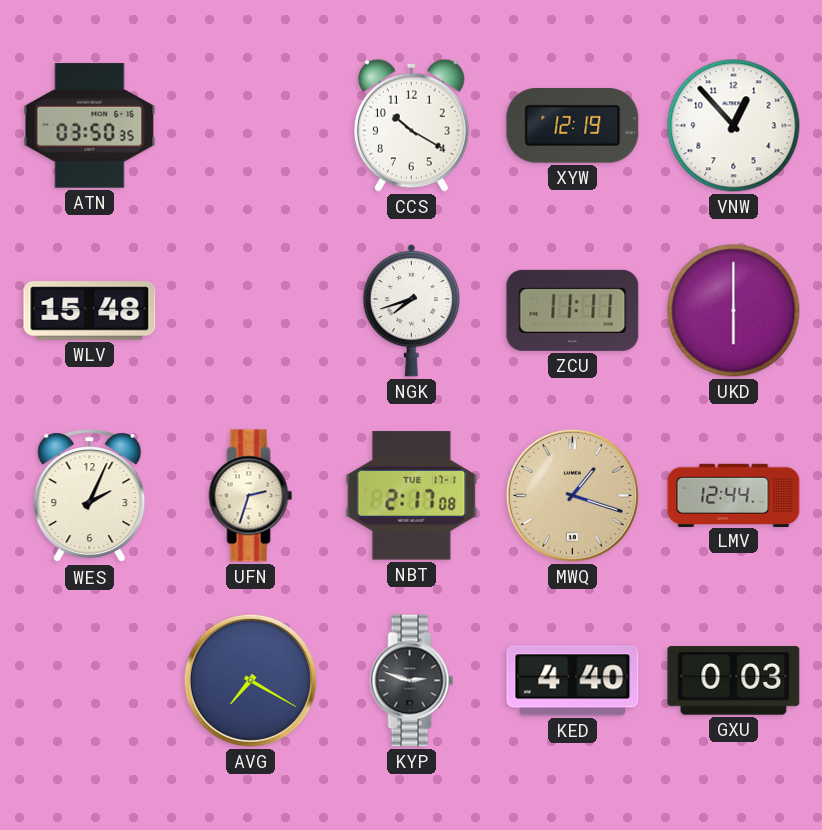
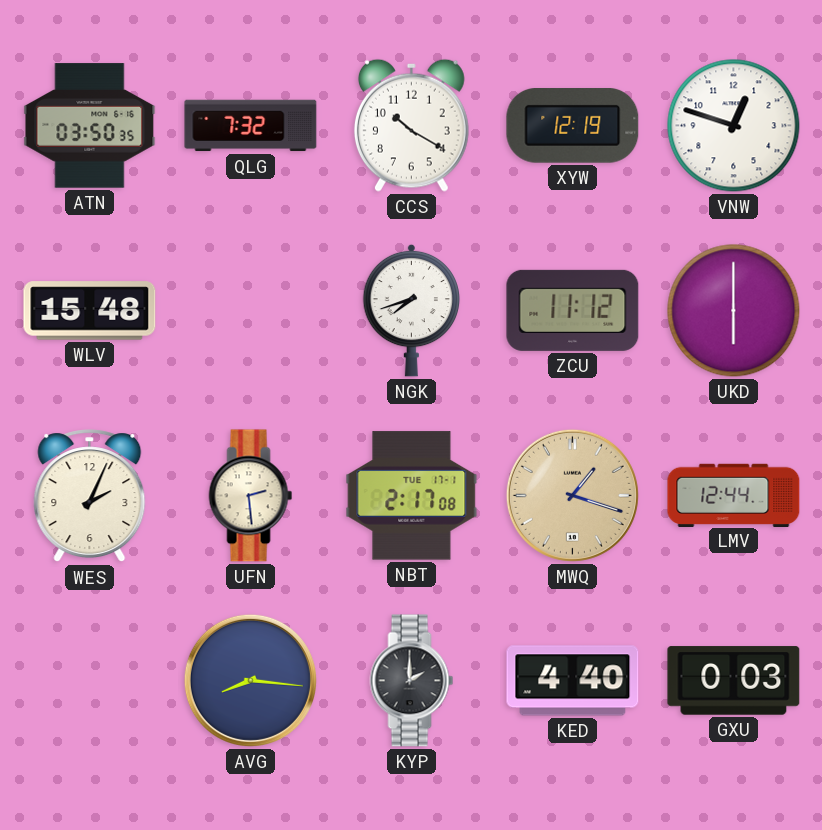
QLG: none -> 7:32 (251, 126)
VNW: 12:53 -> 12:48 (734, 126)
ZCU: 11:11 -> 11:12 (573, 310)
UFN: 2:33 -> 2:29 (251, 496)
AVG: 7:20 -> 8:16 (250, 680)
KYP: 2:48 -> 2:00 (412, 681)
